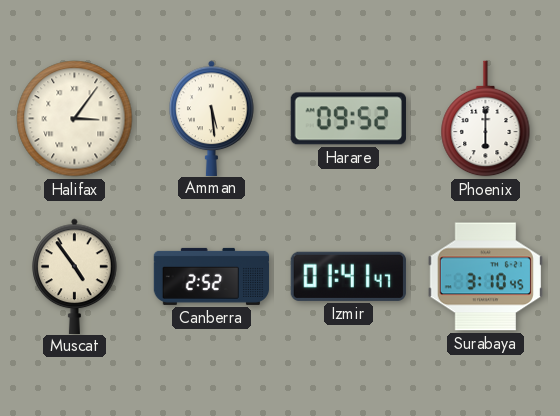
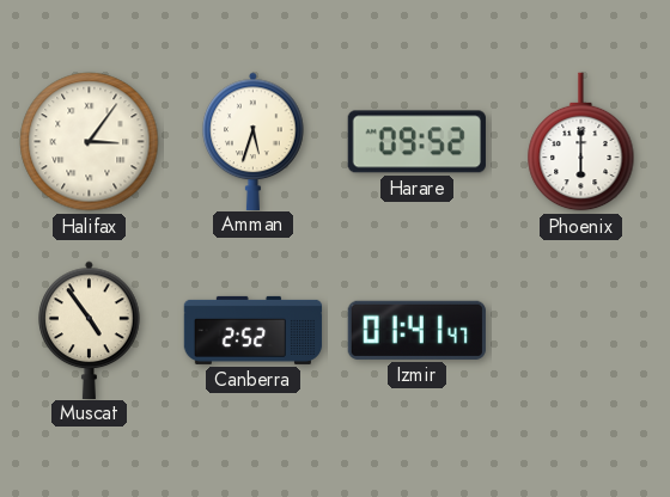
Amman: 5:29 -> 5:33 (254, 141)
Surabaya: 3:10 -> none (485, 277)
